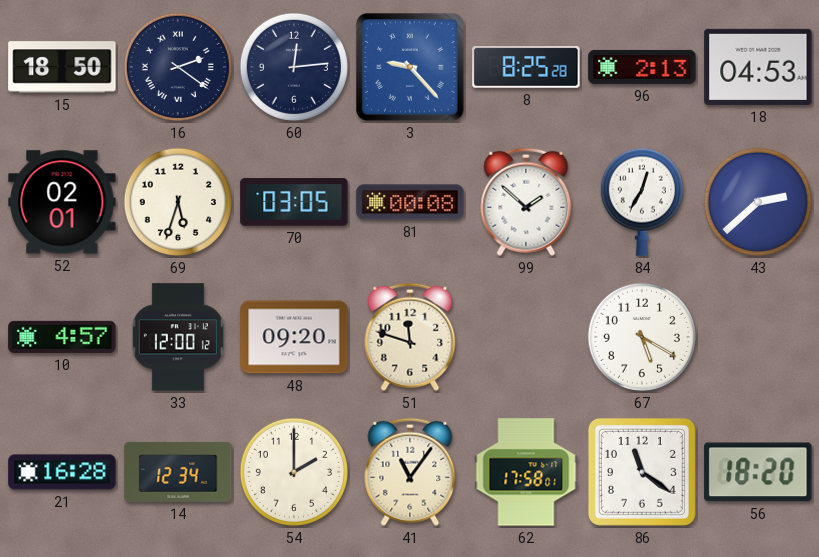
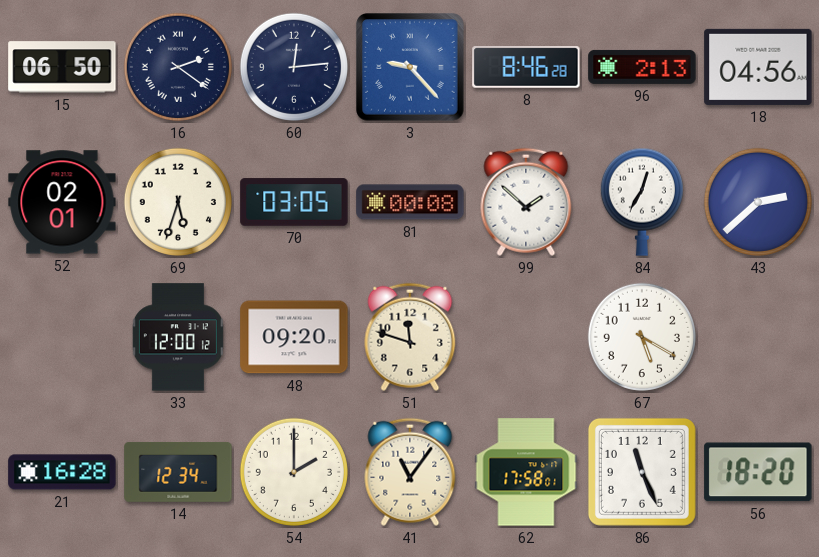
15: 18:50 -> 06:50 (62, 67)
8: 8:25 -> 8:46 (526, 67)
18: 04:53 -> 04:56 (758, 67)
10: 4:57 -> none (62, 337)
86: 11:21 -> 11:26 (642, 472)
